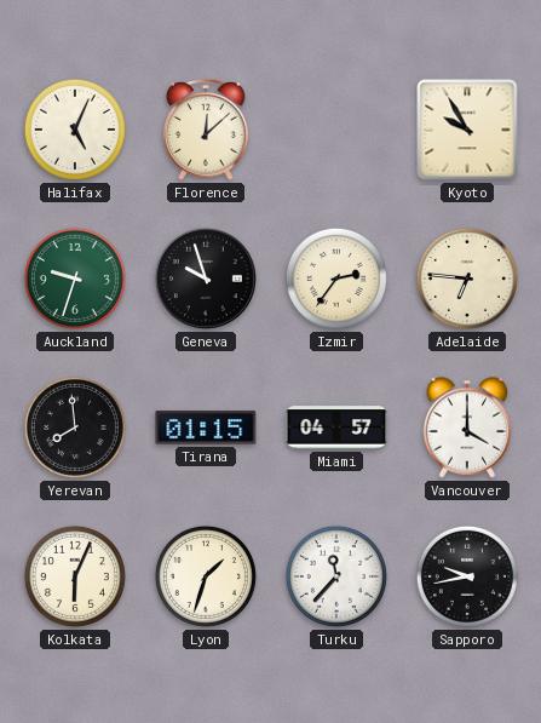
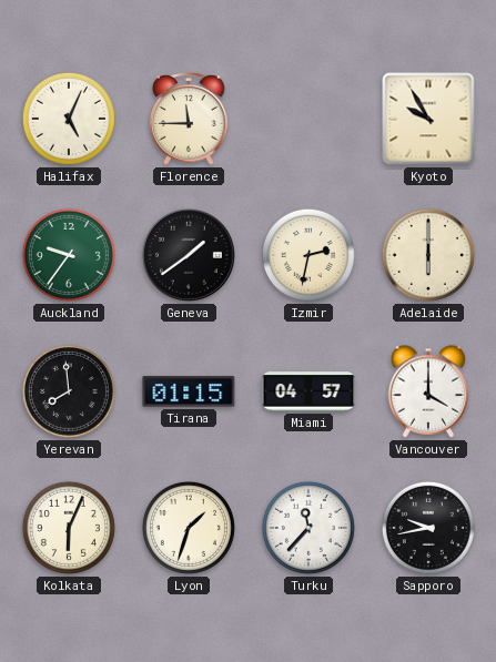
Florence: 12:08 -> 11:45 (189, 119)
Auckland: 9:33 -> 9:36 (69, 255)
Geneva: 9:57 -> 1:39 (189, 255)
Izmir: 2:36 -> 2:32 (308, 255)
Adelaide: 6:46 -> 6:00 (428, 255)
